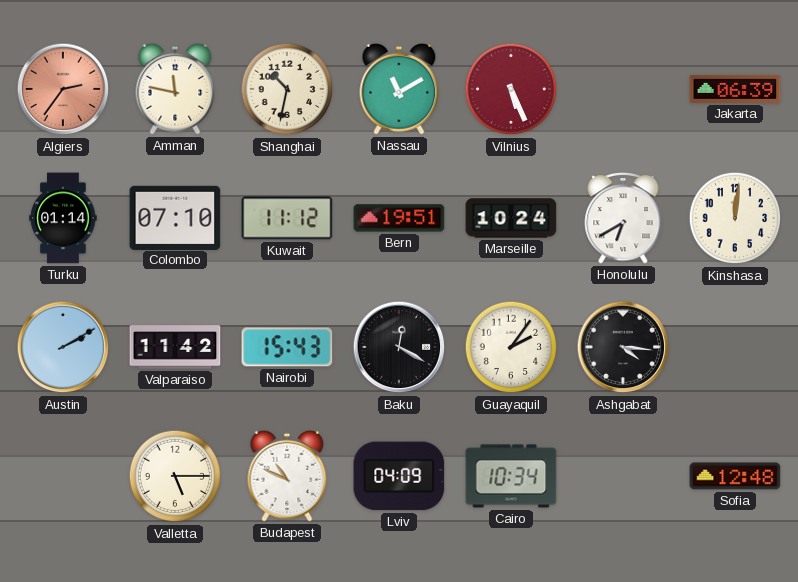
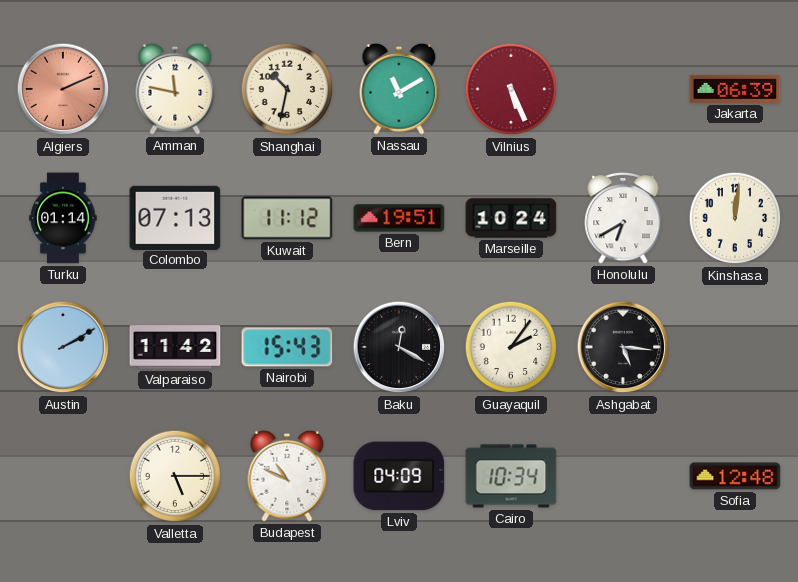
Algiers: 2:36 -> 2:11 (63, 89)
Colombo: 07:10 -> 07:13 (175, 217)
Ashgabat: 4:16 -> 5:16 (623, 347)
